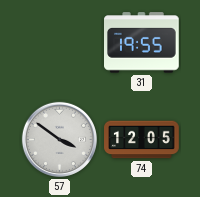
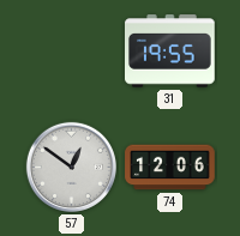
57: 3:51 -> 12:51 (71, 167)
74: 12:05 -> 12:06 (170, 168)
